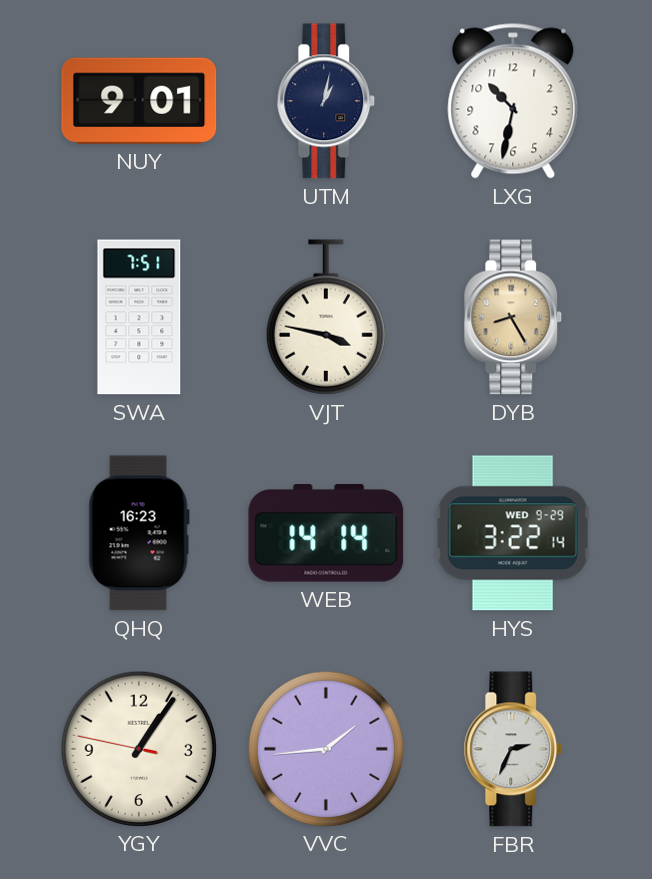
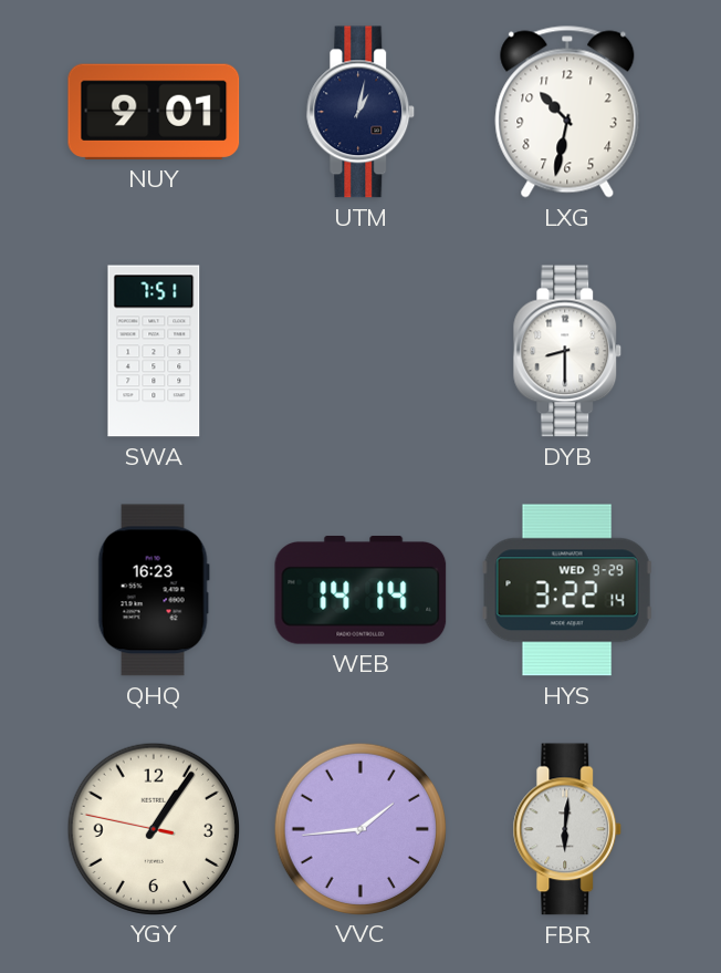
VJT: 3:47 -> none (326, 317)
DYB: 8:25 -> 8:30 (567, 351)
DYB dial: champagne -> white (567, 351)
FBR: 2:34 -> 6:01 (567, 829)
